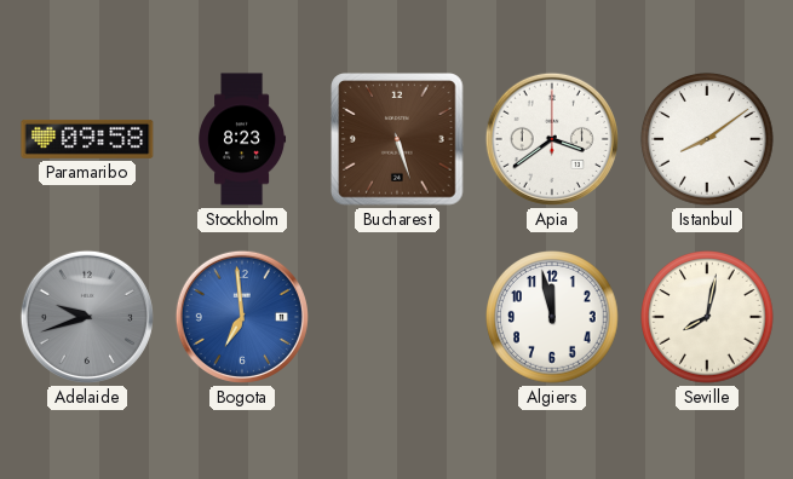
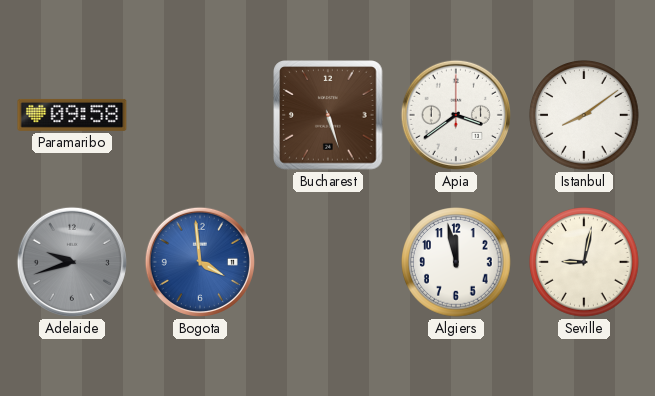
Stockholm: 8:23 -> none (242, 139)
Bogota: 6:59 -> 3:59 (200, 262)
Seville: 8:02 -> 9:02 (584, 262)
